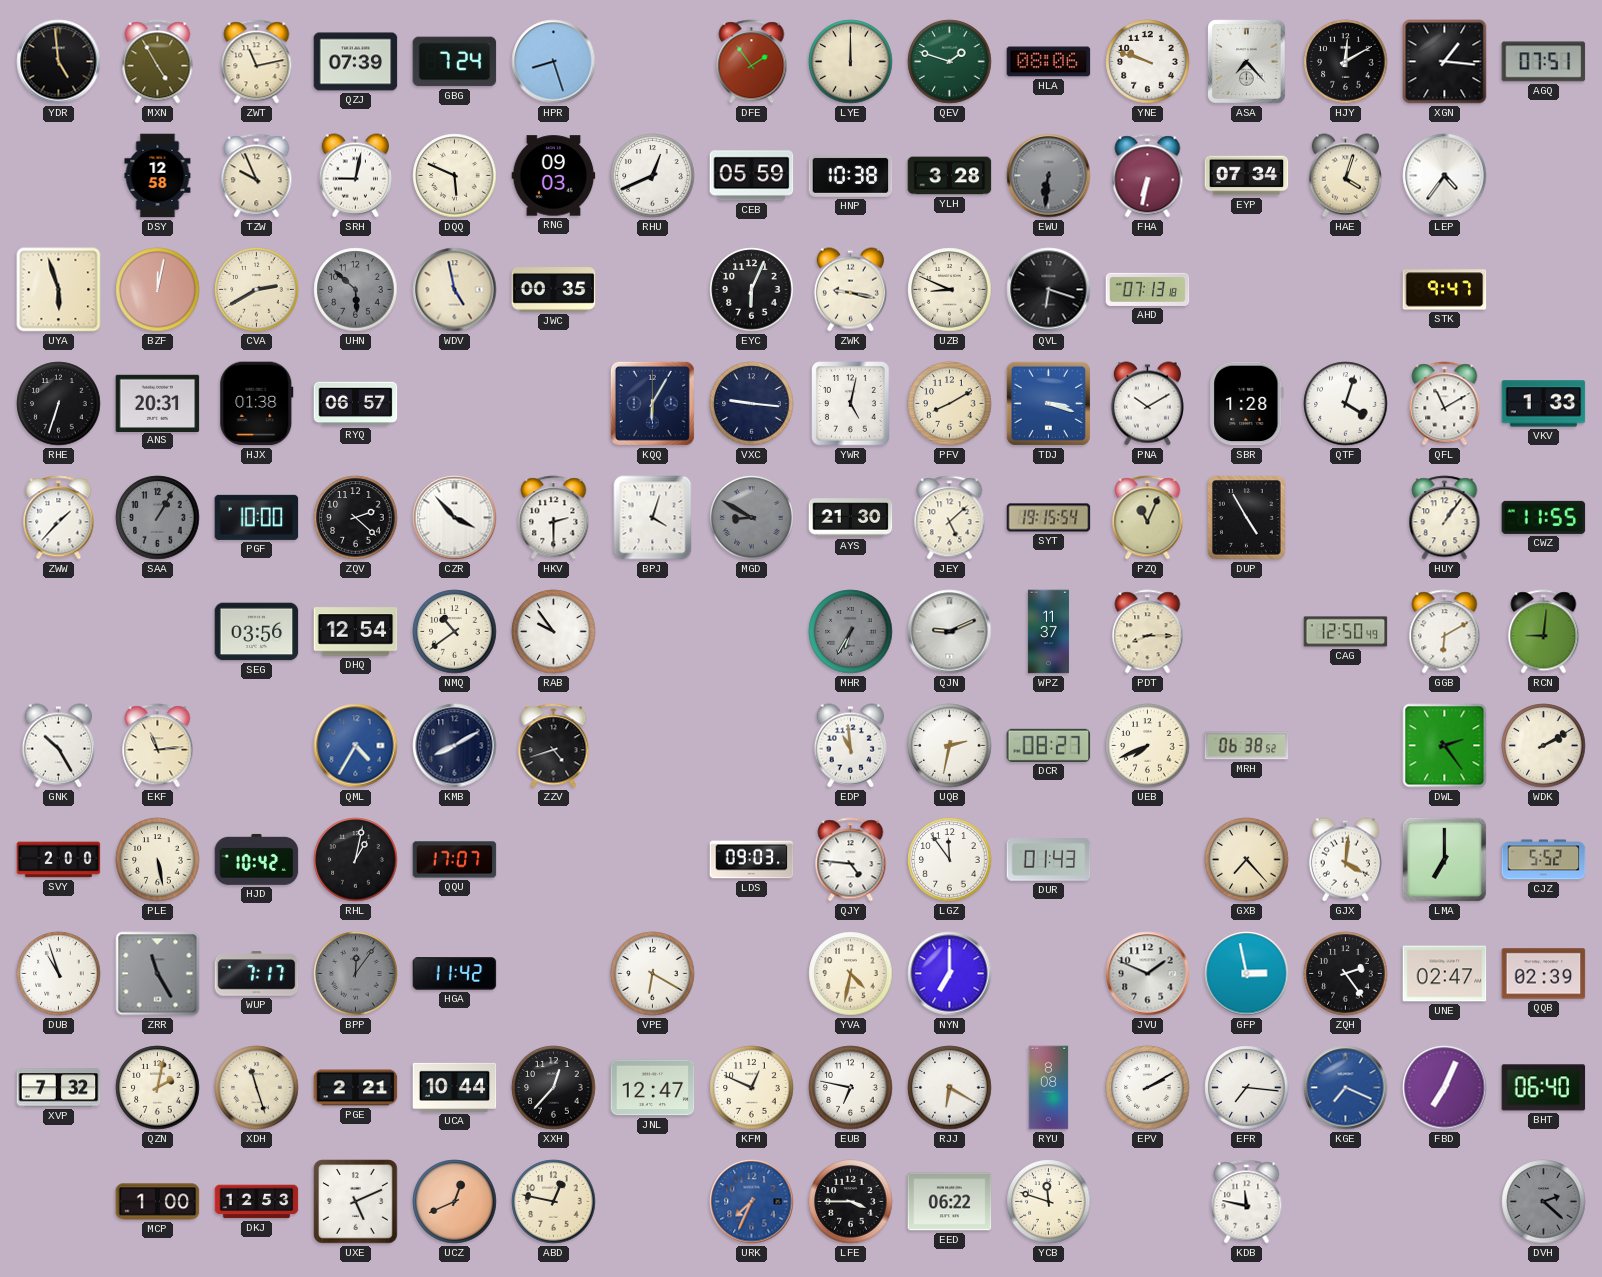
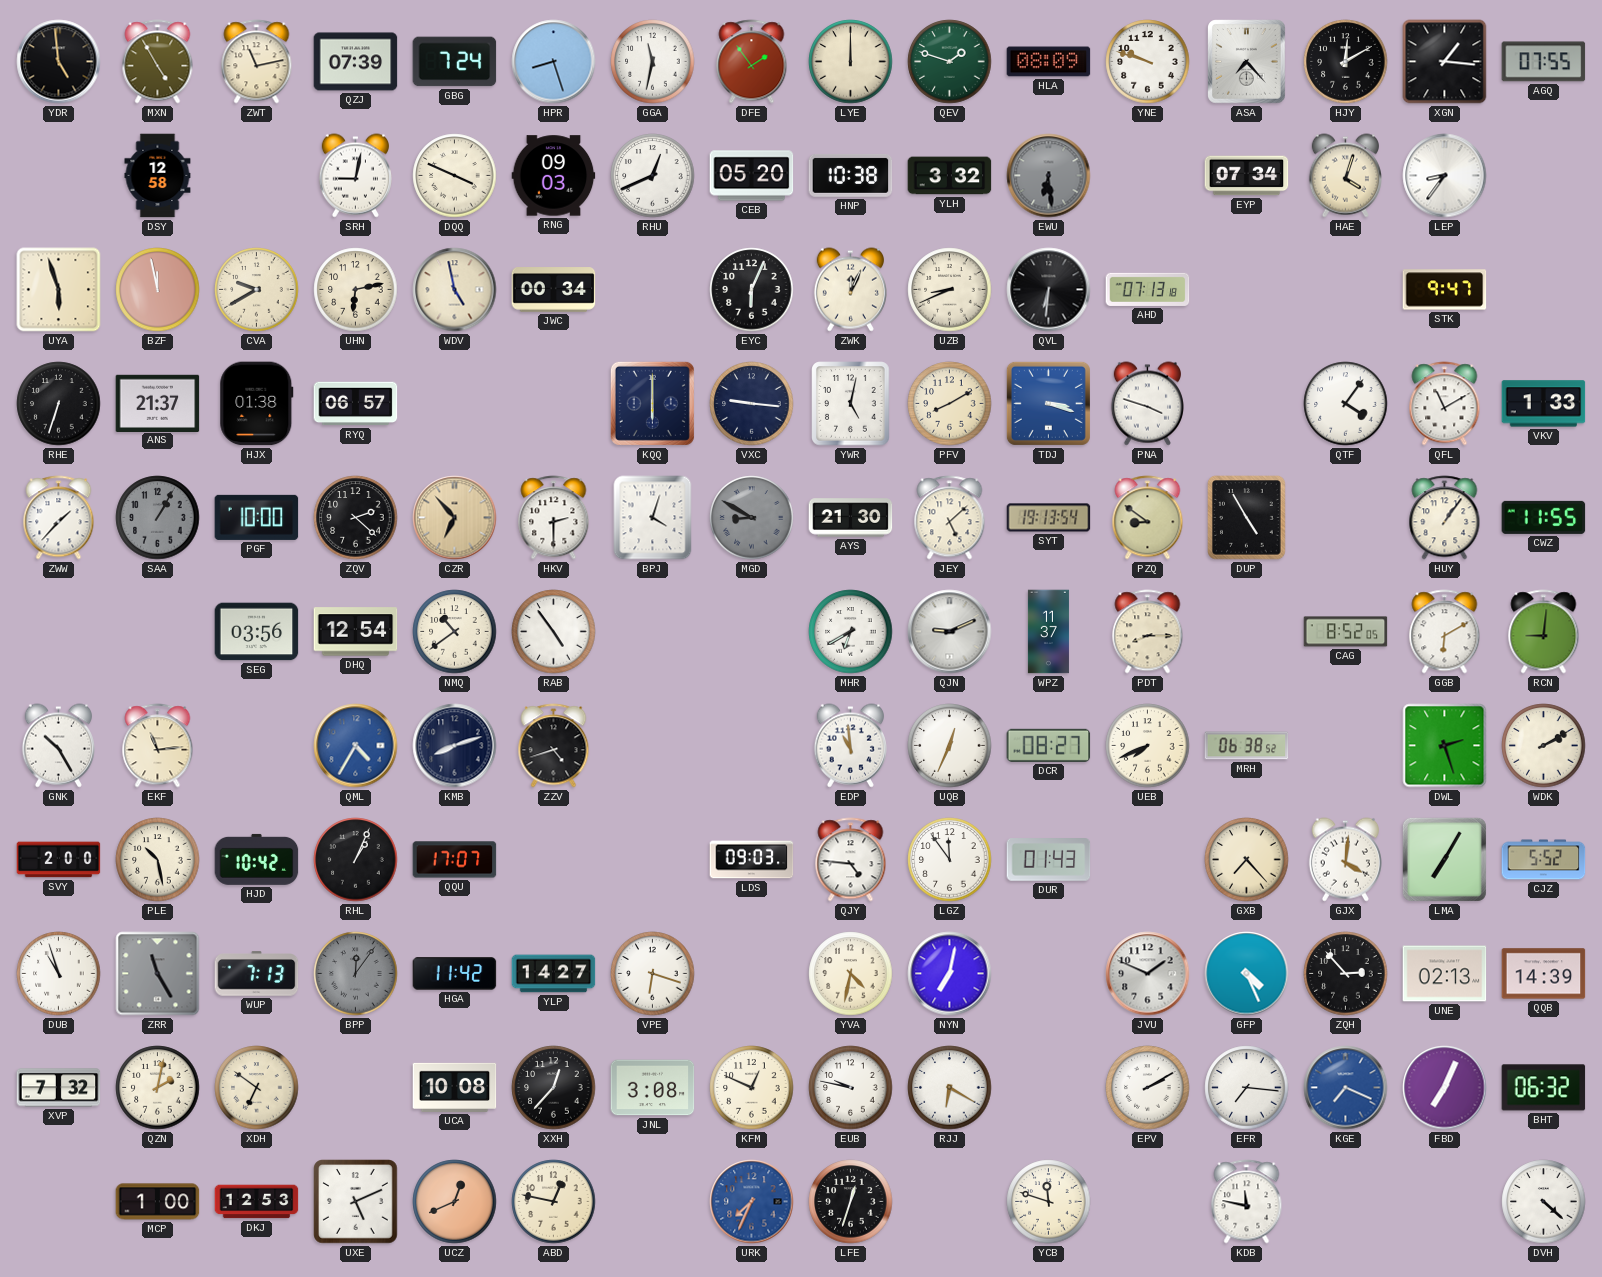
GGA: none -> 11:32 (653, 62)
HLA: 08:06 -> 08:09 (1049, 62)
AGQ: 07:51 -> 07:55 (1544, 62)
TZW: 9:56 -> none (257, 176)
DQQ: 5:49 -> 3:49 (455, 176)
CEB: 05:59 -> 05:20 (752, 176)
YLH: 3:28 -> 3:32 (950, 176)
EWU: 6:31 -> 6:29 (1049, 176)
FHA: 6:32 -> none (1148, 176)
LEP: 4:36 -> 8:36 (1445, 176)
BZF: 12:02 -> 11:58 (158, 290)
CVA: 2:40 -> 9:40 (257, 290)
UHN: 5:52 -> 6:13 (356, 290)
UHN dial: grey -> cream (356, 290)
JWC: 00:35 -> 00:34 (554, 290)
ZWK: 9:17 -> 12:04 (850, 290)
UZB: 8:49 -> 8:41 (950, 290)
QVL: 6:18 -> 6:31 (1049, 290)
ANS: 20:31 -> 21:37 (158, 403)
KQQ: 6:05 -> 6:00 (652, 403)
PNA: 10:10 -> 3:48 (1147, 404)
SBR: 1:28 -> none (1247, 404)
QTF: 4:03 -> 4:06 (1346, 404)
CZR: 3:53 -> 6:53 (455, 518)
CZR dial: white -> champagne (455, 518)
SYT: 19:15 -> 19:13 (1049, 518)
PZQ: 11:04 -> 8:51 (1148, 518)
RAB: 9:54 -> 4:54 (554, 632)
MHR: 6:35 -> 6:40 (851, 632)
MHR dial: grey -> white (851, 632)
CAG: 12:50 -> 8:52 (1346, 632)
KMB: 8:10 -> 8:12 (455, 746)
UQB: 2:32 -> 12:34 (950, 746)
DWL: 2:24 -> 2:27 (1445, 746)
PLE: 5:28 -> 10:28 (158, 860)
RHL: 1:02 -> 1:04 (356, 860)
LMA: 7:00 -> 7:05 (1444, 859)
WUP: 7:17 -> 7:13 (257, 974)
YLP: none -> 14:27 (554, 974)
VPE: 6:20 -> 6:18 (653, 974)
NYN: 7:00 -> 7:02 (950, 974)
GFP: 2:58 -> 4:26 (1247, 974)
ZQH: 2:24 -> 2:53 (1346, 974)
UNE: 02:47 -> 02:13 (1445, 974)
QQB: 02:39 -> 14:39 (1544, 974)
XDH: 11:27 -> 6:51 (257, 1088)
PGE: 2:21 -> none (356, 1088)
UCA: 10:44 -> 10:08 (455, 1087)
JNL: 12:47 -> 3:08 (653, 1088)
EUB: 6:47 -> 9:47 (851, 1088)
RYU: 8:08 -> none (1049, 1088)
BHT: 06:40 -> 06:32 (1544, 1088)
LFE: 3:45 -> 12:33 (851, 1202)
EED: 06:22 -> none (950, 1202)
DVH: 2:22 -> 4:22 (1544, 1202)
DVH dial: grey -> white (1544, 1202)
